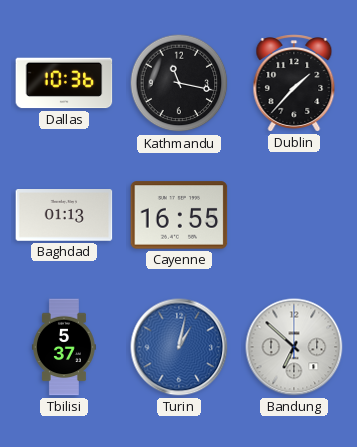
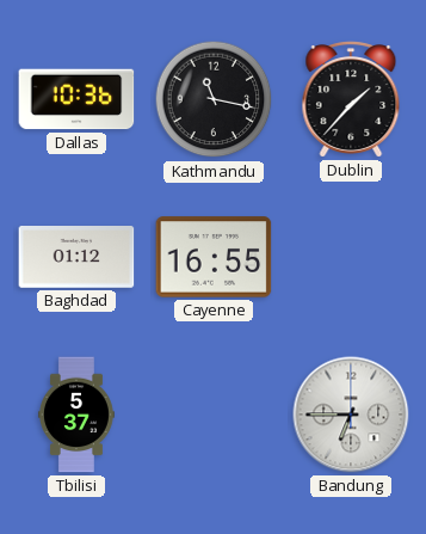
Baghdad: 01:13 -> 01:12 (76, 258)
Turin: 1:02 -> none (179, 347)
Bandung: 6:52 -> 6:45 (351, 415)
